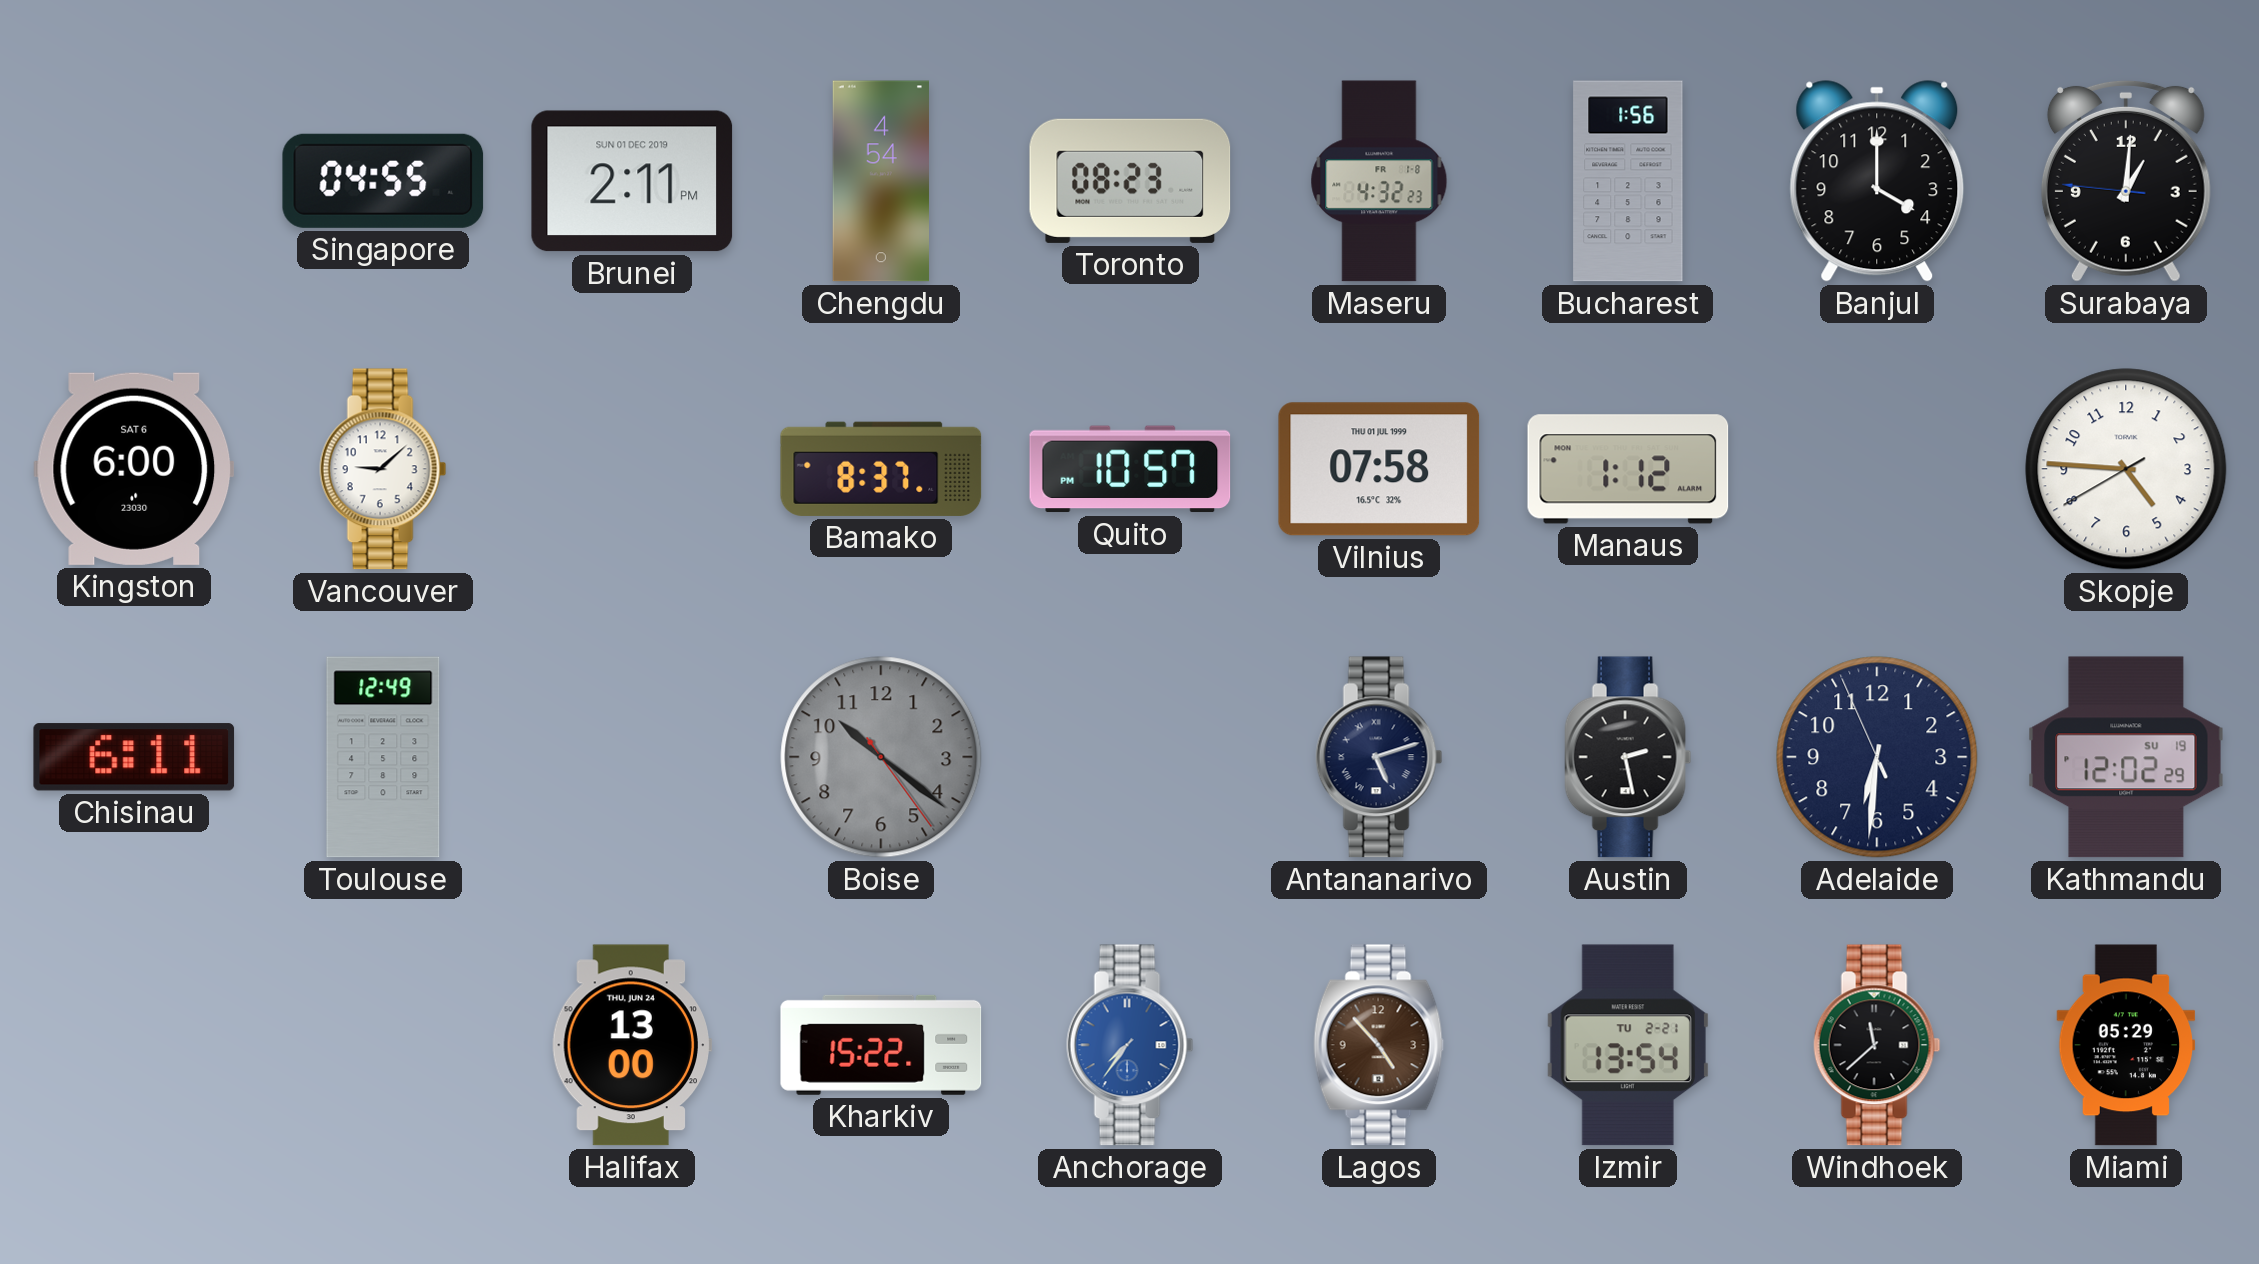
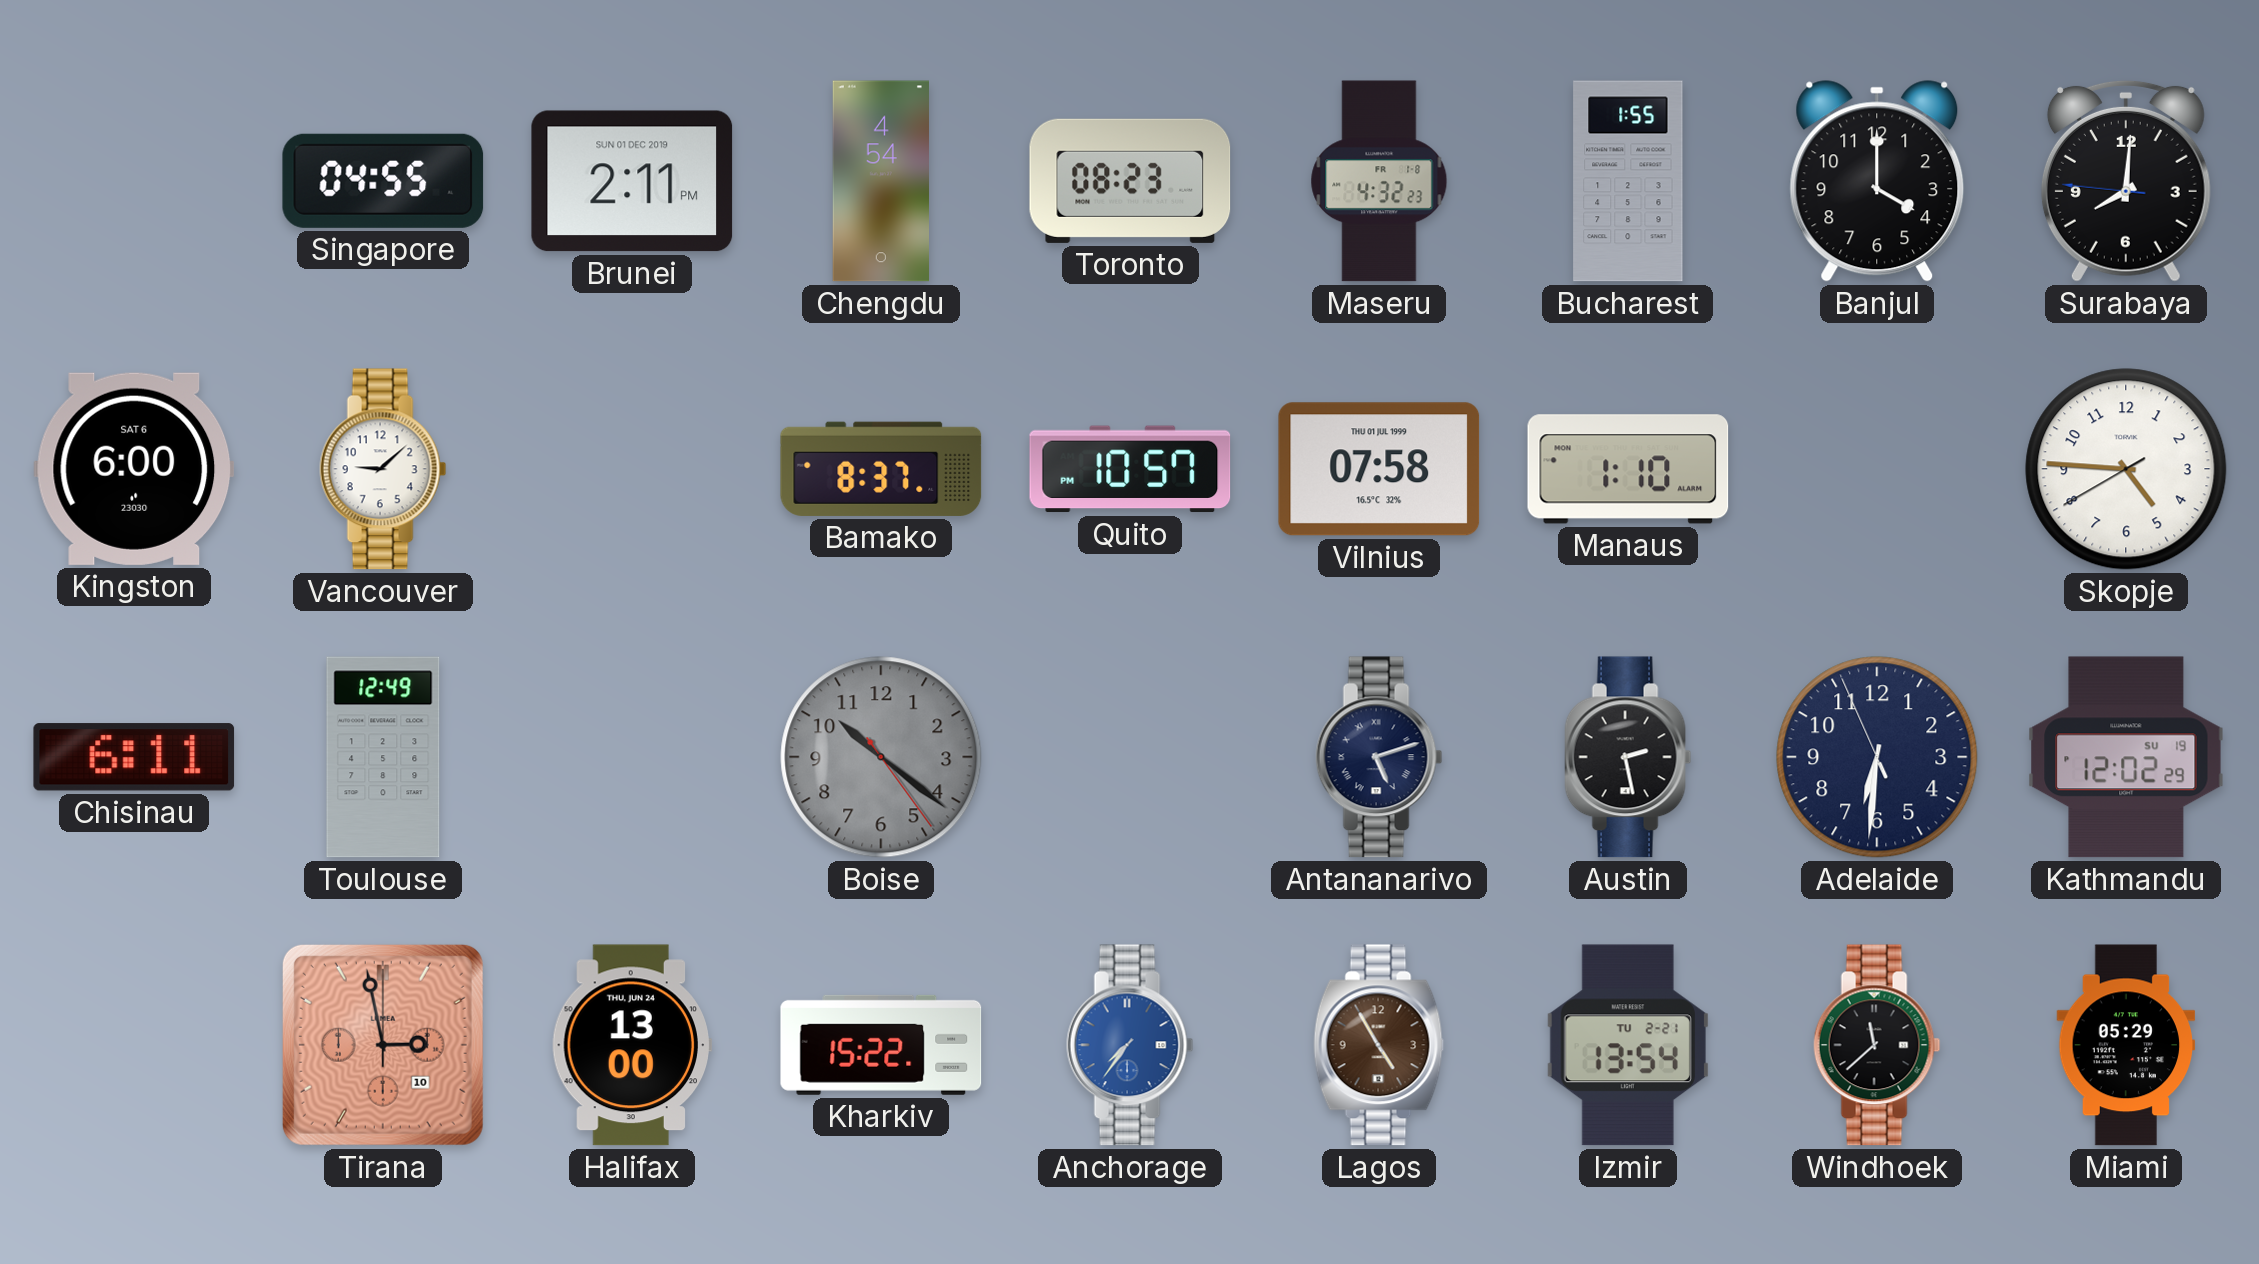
Bucharest: 1:56 -> 1:55 (1628, 181)
Surabaya: 1:00 -> 8:00 (2126, 181)
Manaus: 1:12 -> 1:10 (1628, 469)
Tirana: none -> 2:58 (383, 1045)
Lagos: 4:53 -> 4:55 (1379, 1045)
